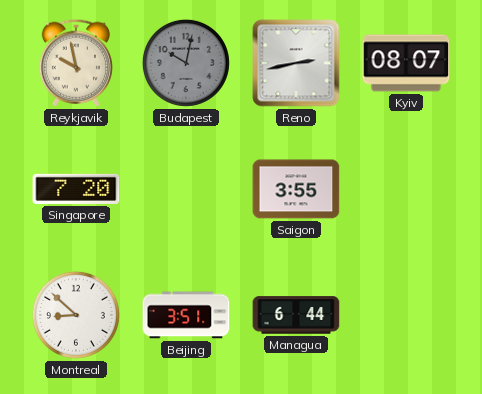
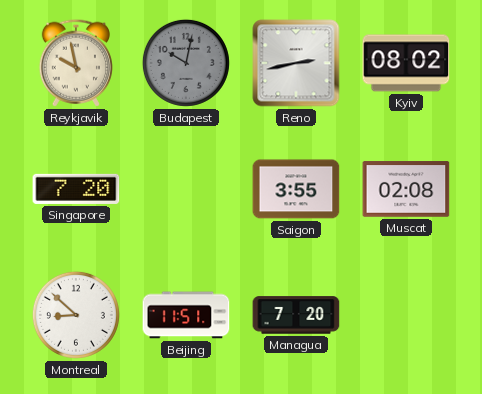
Kyiv: 08:07 -> 08:02 (406, 63)
Muscat: none -> 02:08 (406, 189)
Beijing: 3:51 -> 11:51 (186, 315)
Managua: 6:44 -> 7:20 (296, 315)
